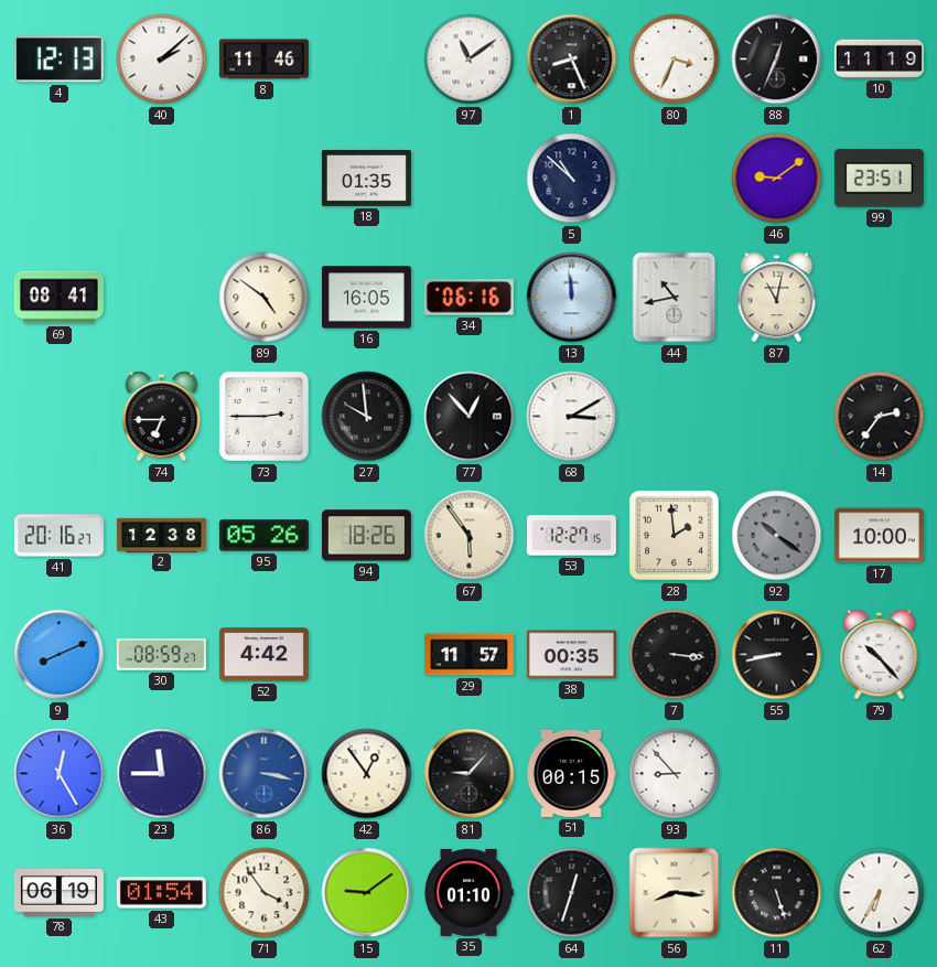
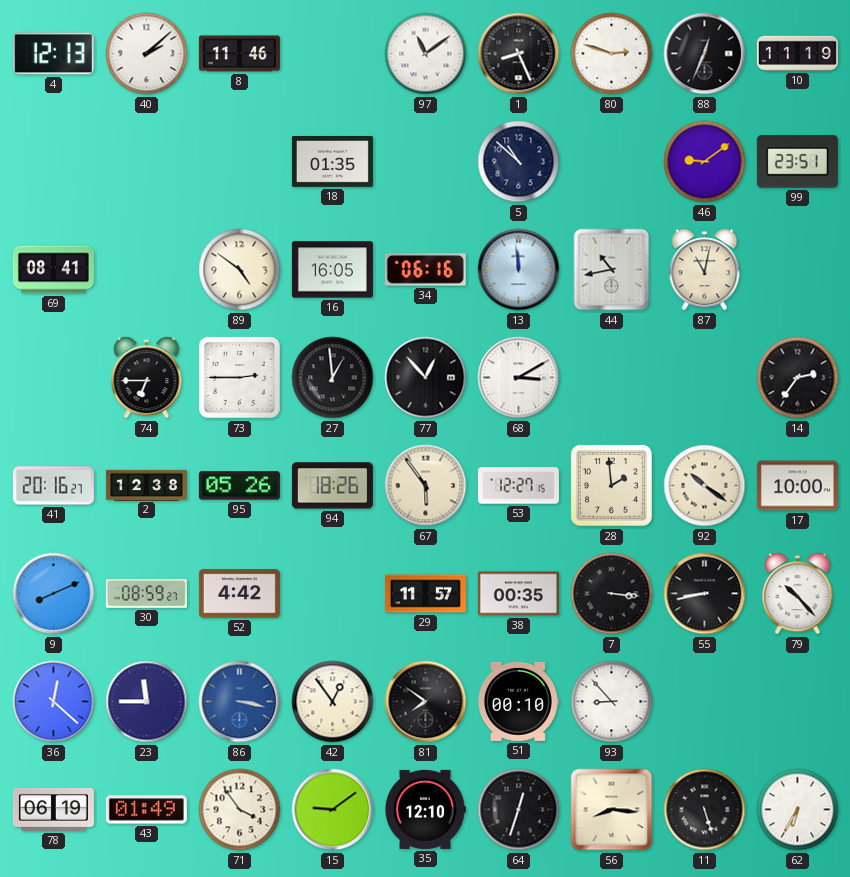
80: 3:34 -> 2:48 (612, 54)
27: 9:59 -> 12:59 (333, 378)
92 dial: grey -> cream (705, 486)
36: 12:25 -> 12:22 (54, 702)
81: 9:07 -> 7:51 (426, 702)
51: 00:15 -> 00:10 (519, 701)
43: 01:54 -> 01:49 (146, 810)
35: 01:10 -> 12:10 (425, 809)
